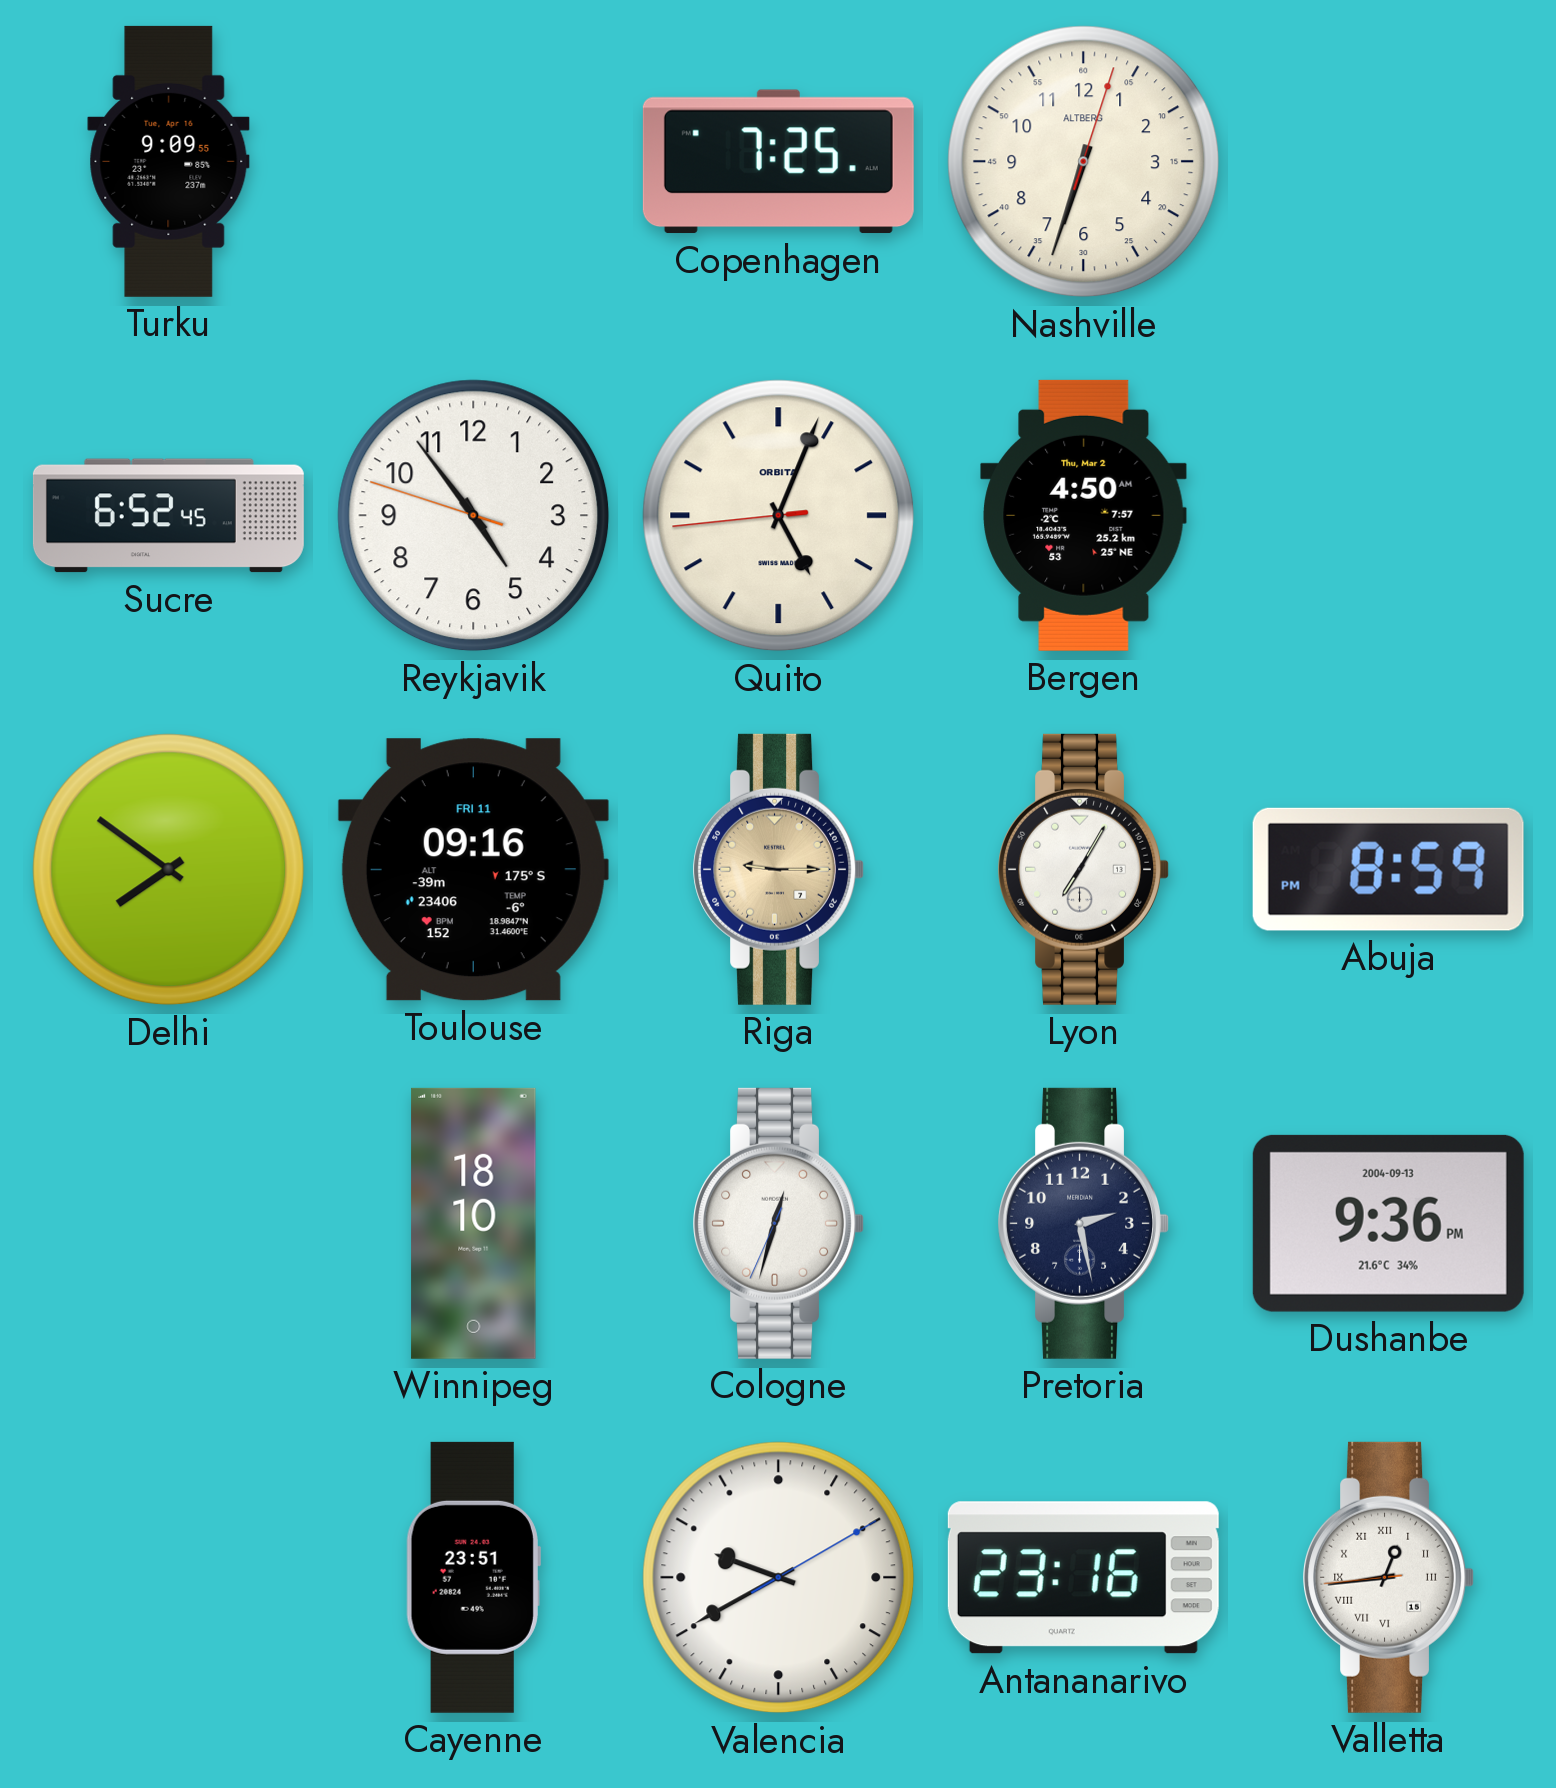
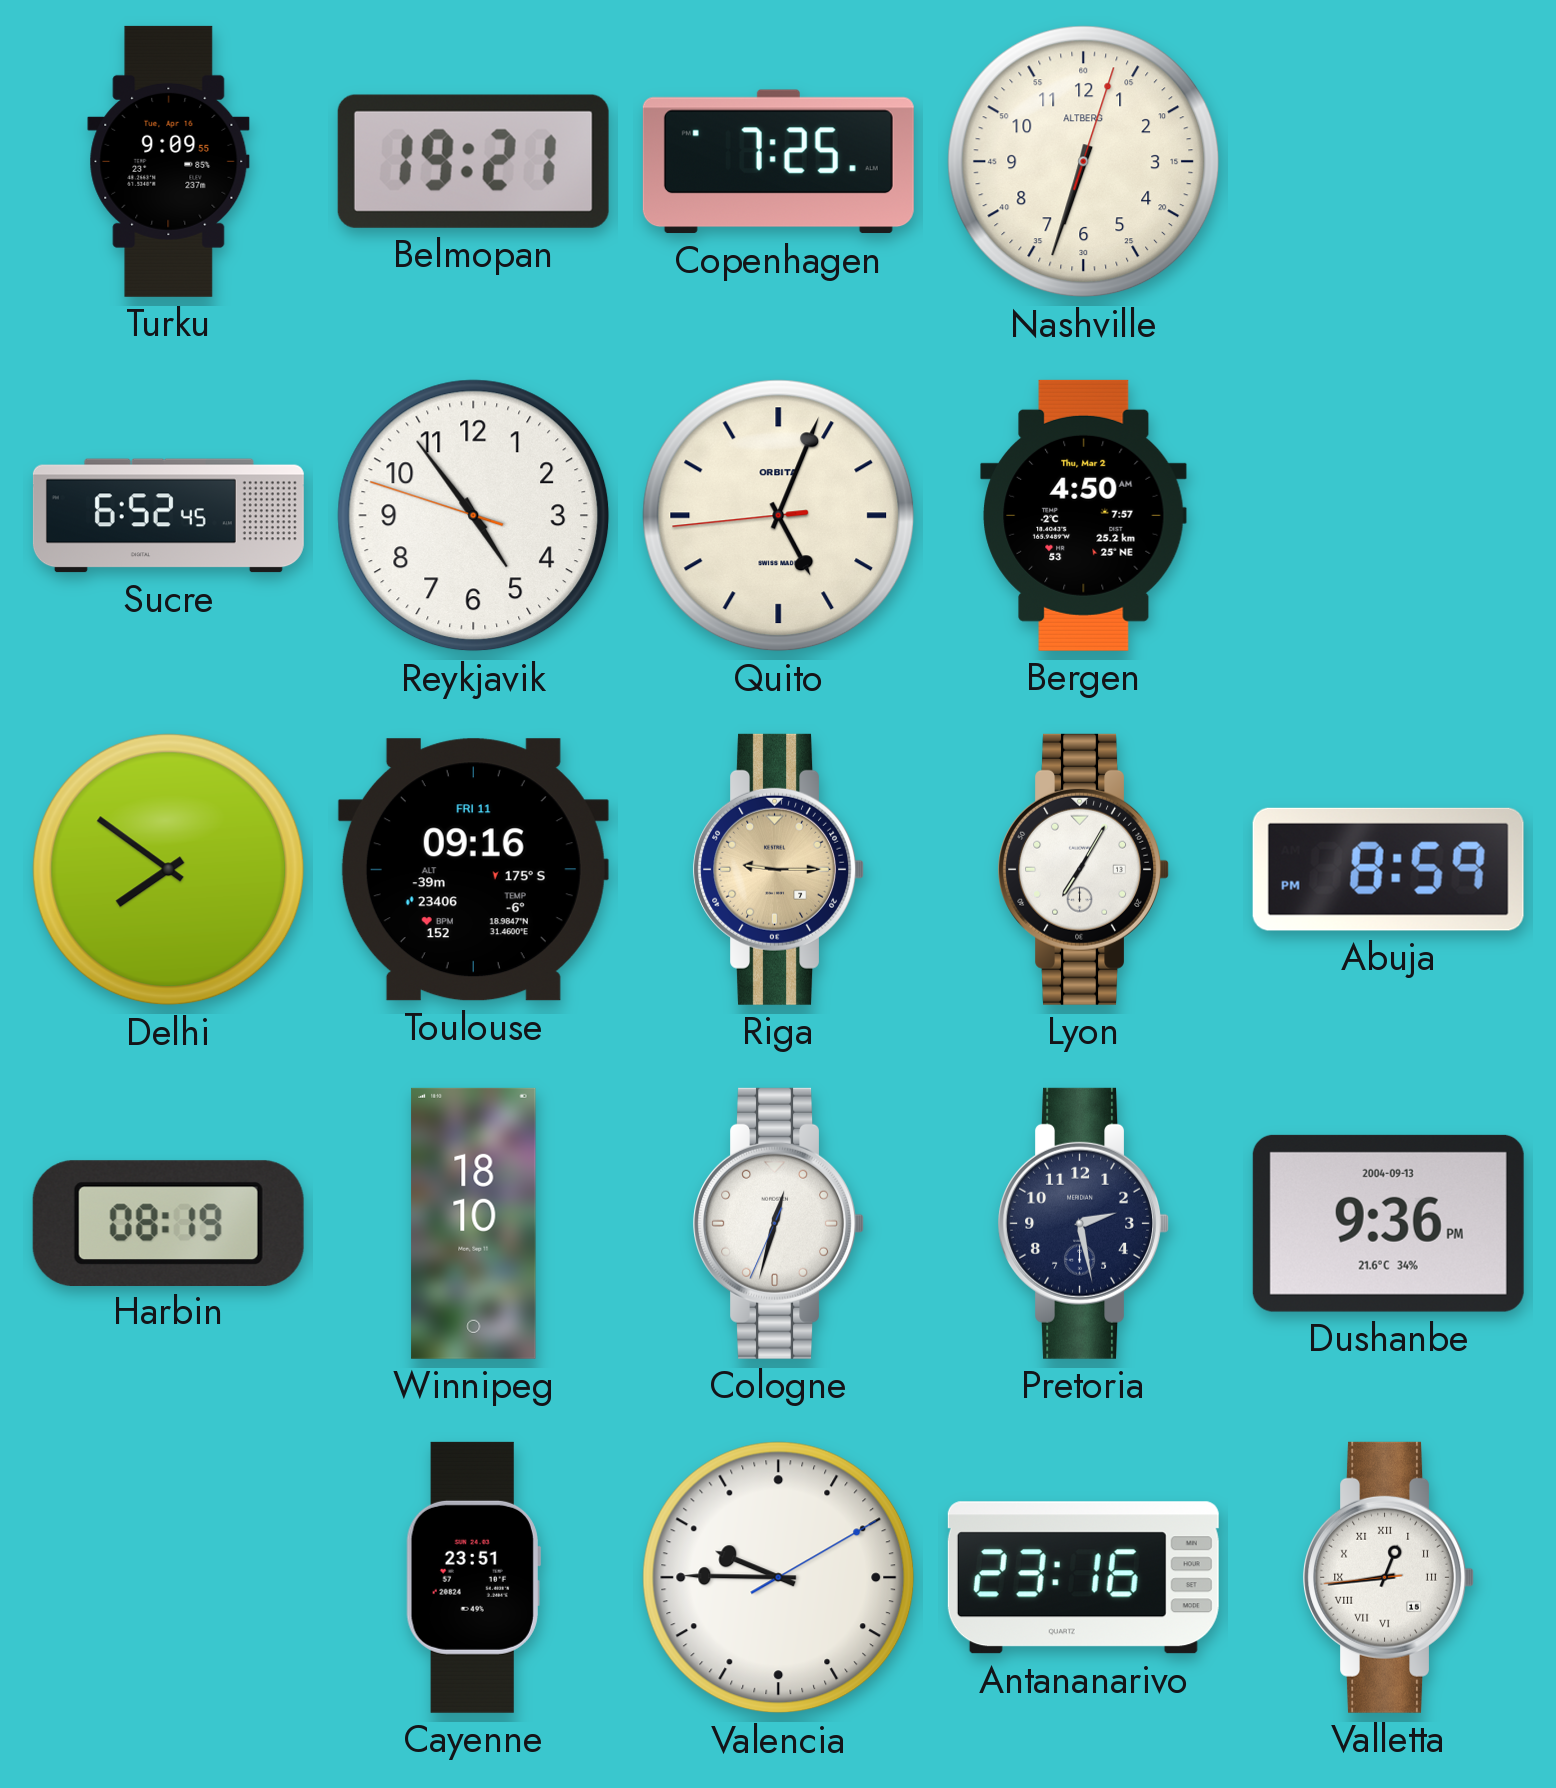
Belmopan: none -> 19:21 (473, 161)
Harbin: none -> 08:19 (168, 1223)
Valencia: 9:40 -> 9:45 (779, 1578)
